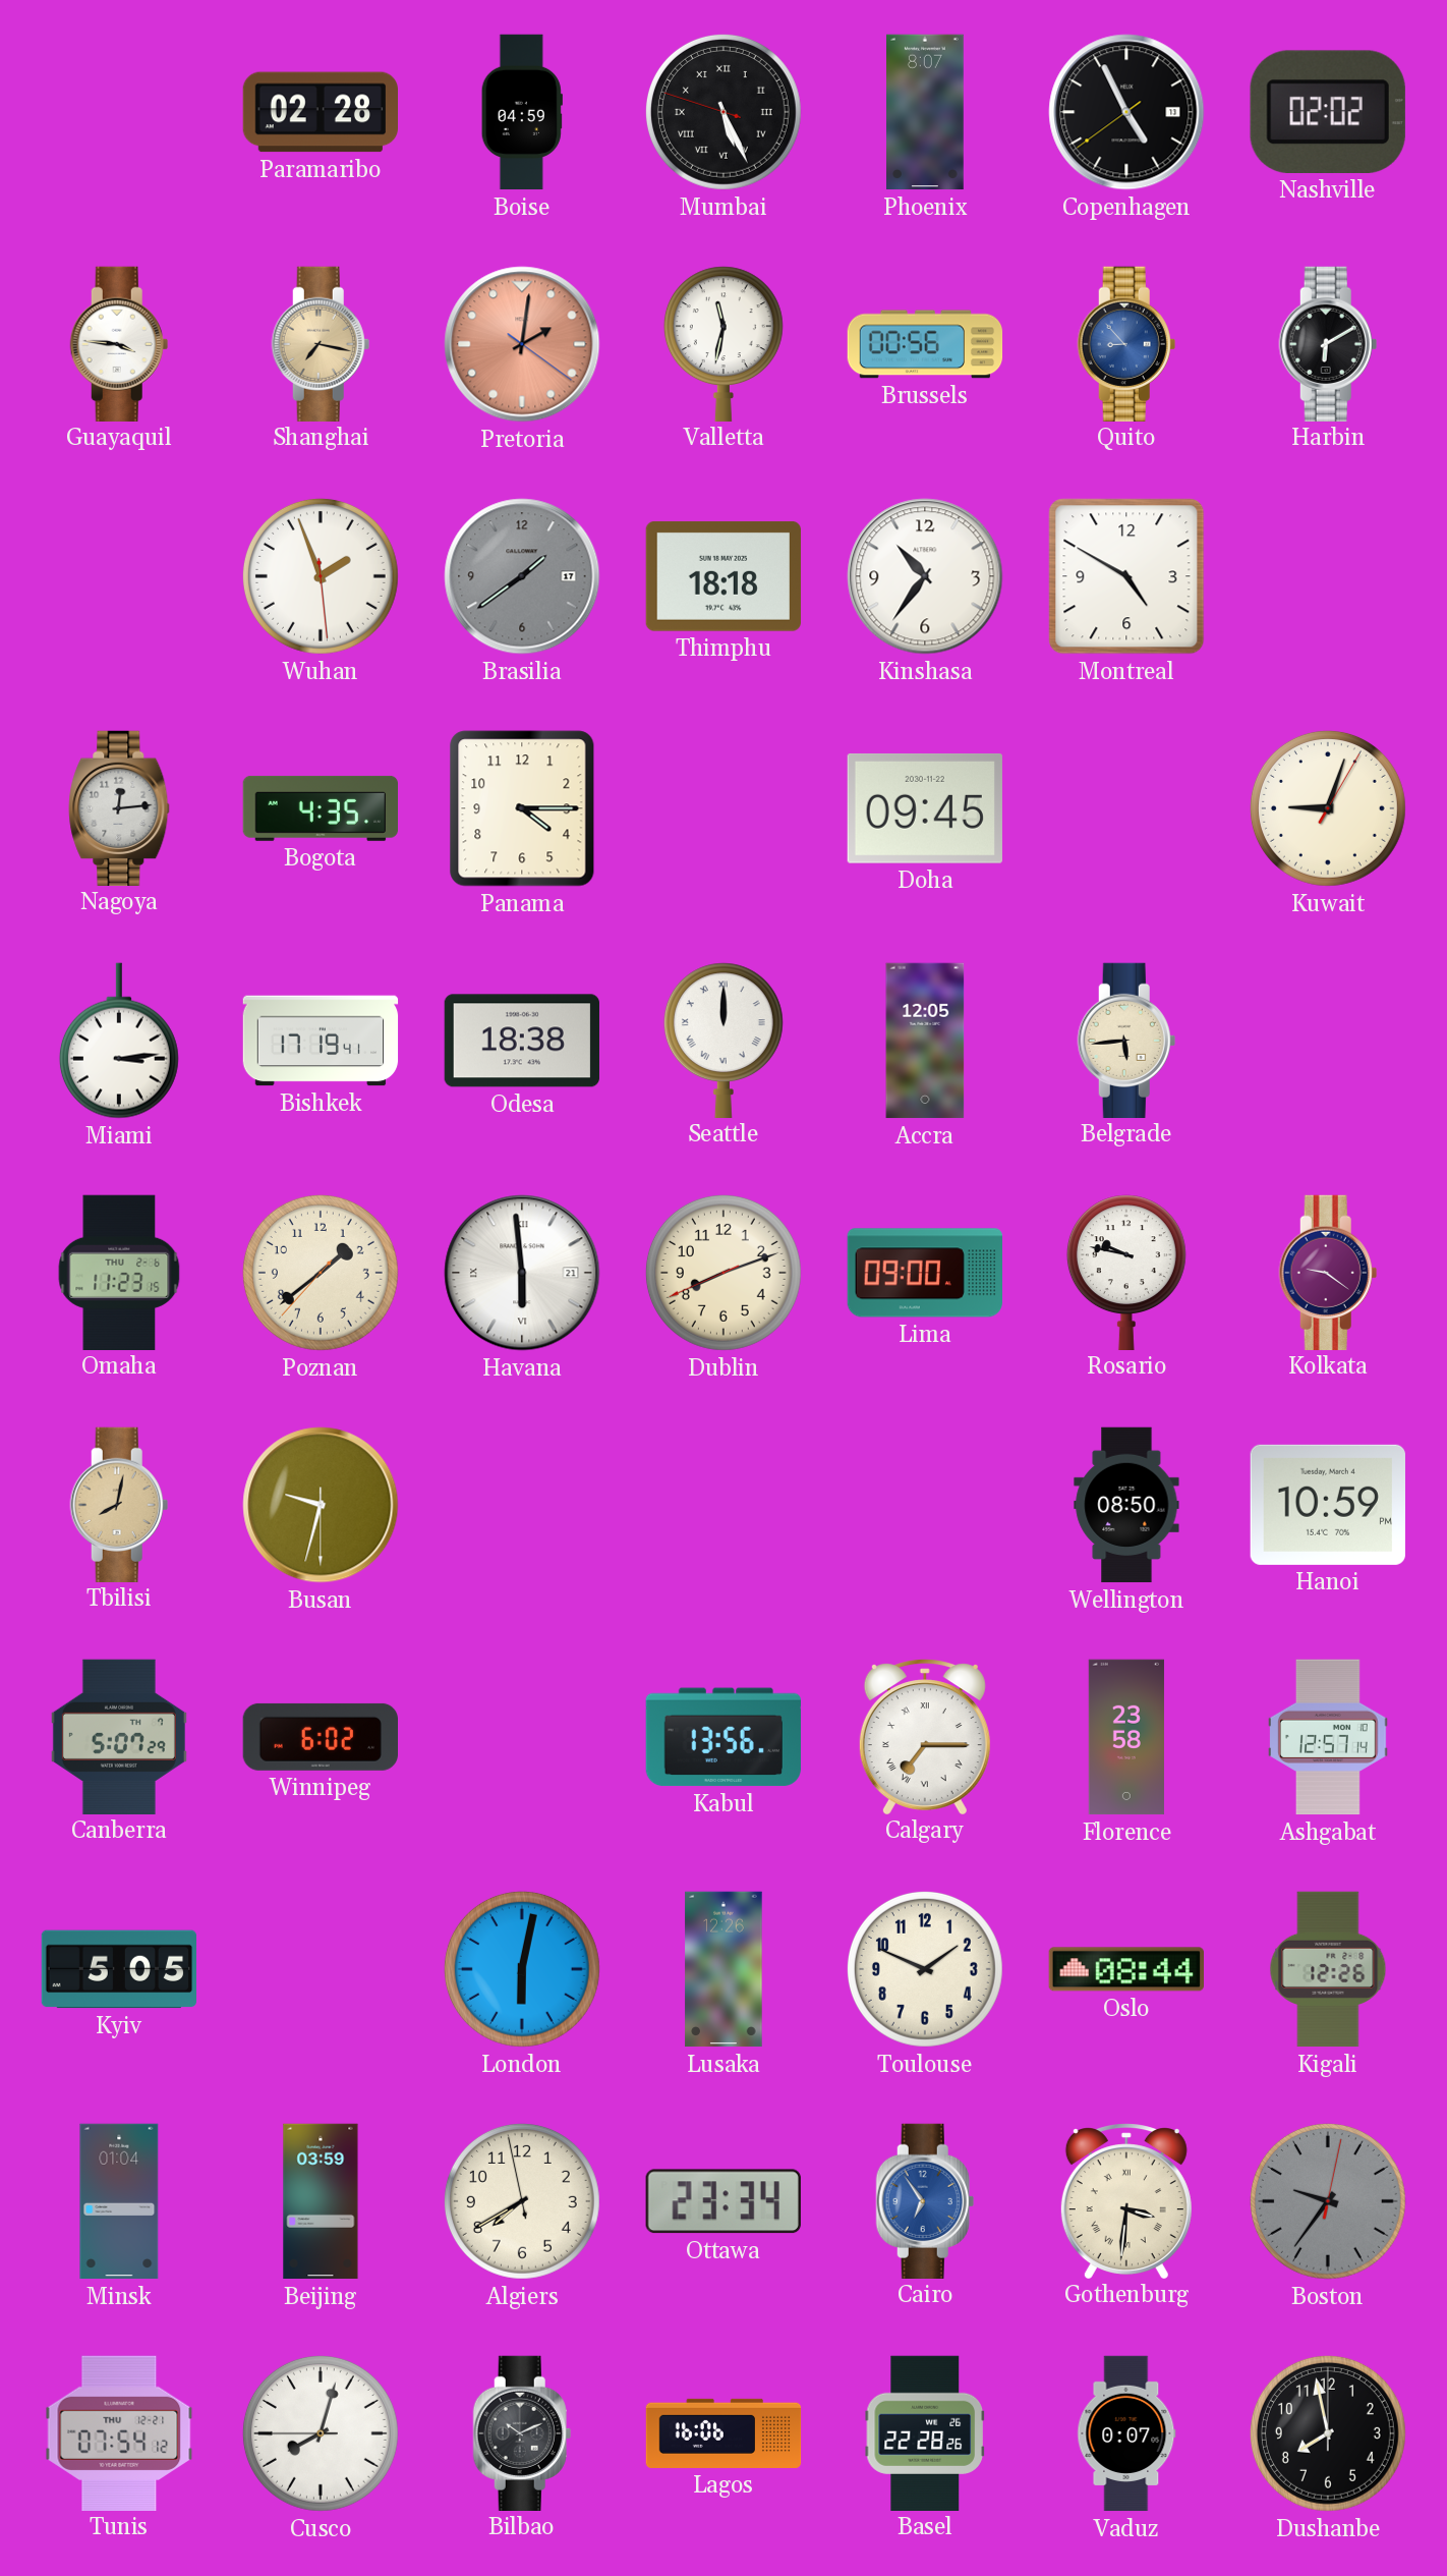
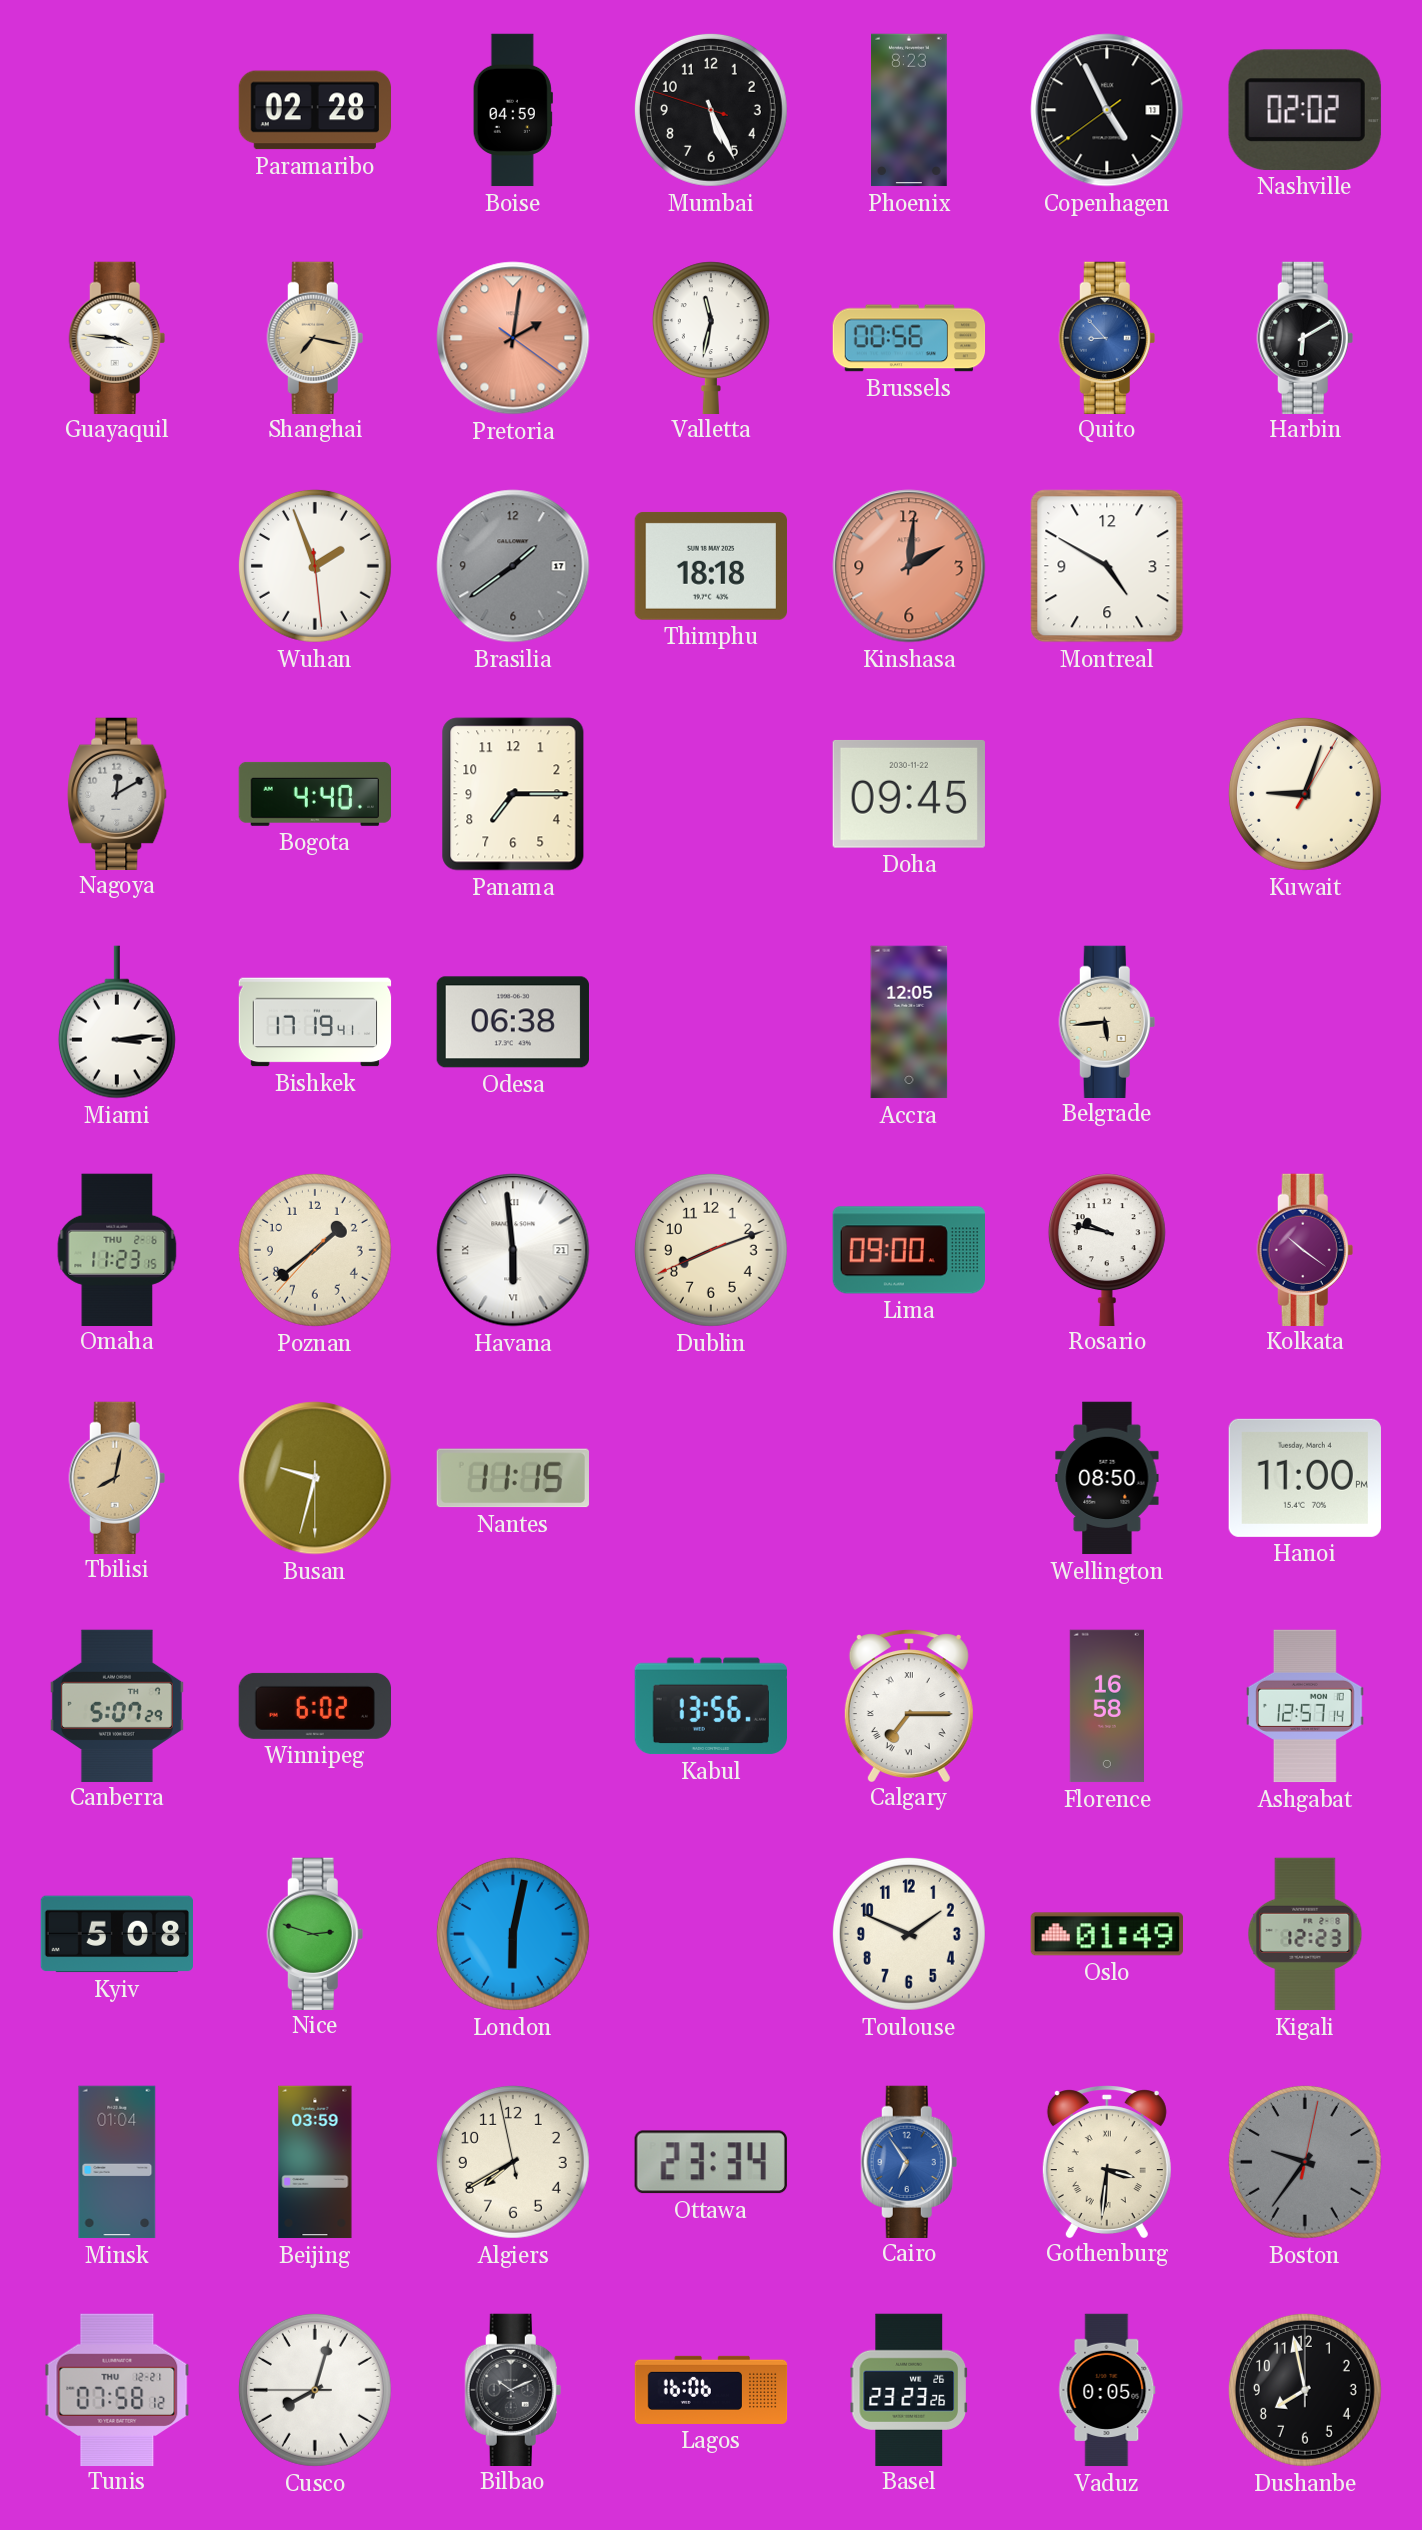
Mumbai numerals: Roman -> Arabic (711, 110)
Phoenix: 8:07 -> 8:23 (910, 110)
Kinshasa: 10:36 -> 2:01 (909, 566)
Kinshasa dial: white -> salmon (909, 566)
Nagoya: 12:14 -> 12:10 (117, 793)
Bogota: 4:35 -> 4:40 (314, 794)
Panama: 4:15 -> 7:15 (513, 794)
Odesa: 18:38 -> 06:38 (513, 1022)
Seattle: 12:00 -> none (723, 1040)
Kolkata: 9:21 -> 10:21 (1305, 1249)
Nantes: none -> 11:15 (513, 1478)
Hanoi: 10:59 -> 11:00 (1305, 1478)
Florence: 23:58 -> 16:58 (1107, 1706)
Kyiv: 5:05 -> 5:08 (117, 1934)
Nice: none -> 2:48 (315, 1933)
Lusaka: 12:26 -> none (723, 1969)
Oslo: 08:44 -> 01:49 (1106, 1934)
Kigali: 12:26 -> 12:23 (1305, 1934)
Tunis: 07:54 -> 07:58 (117, 2389)
Basel: 22:28 -> 23:23 (909, 2389)
Vaduz: 0:07 -> 0:05 (1107, 2390)
